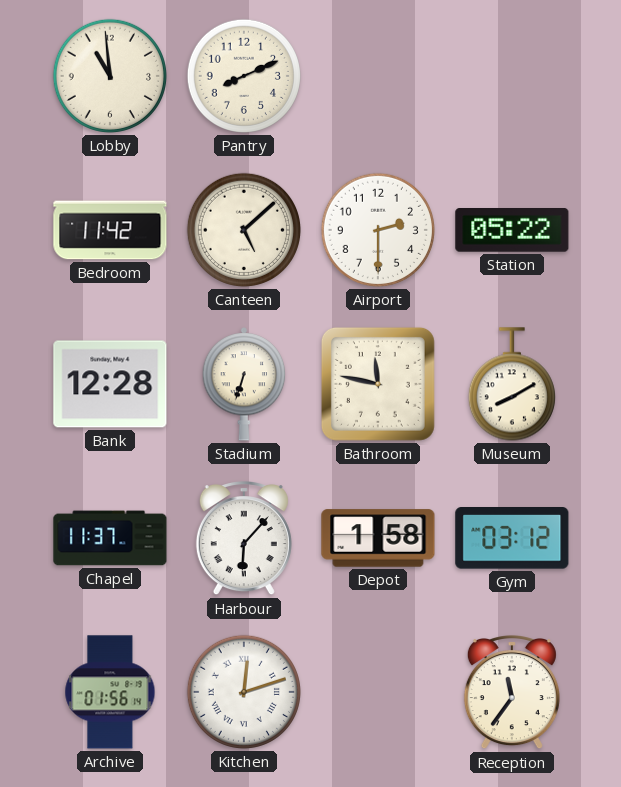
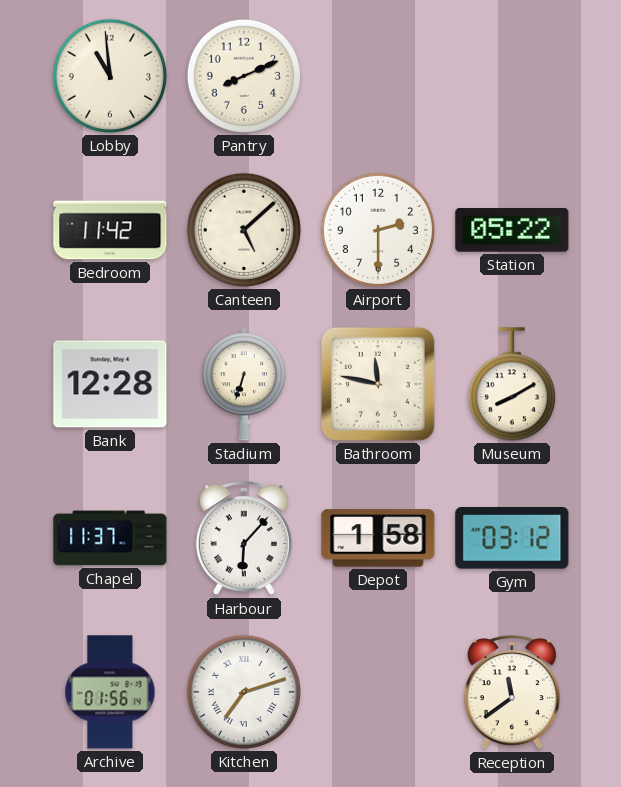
Kitchen: 12:12 -> 7:12 (244, 692)
Reception: 11:36 -> 11:39 (512, 693)
